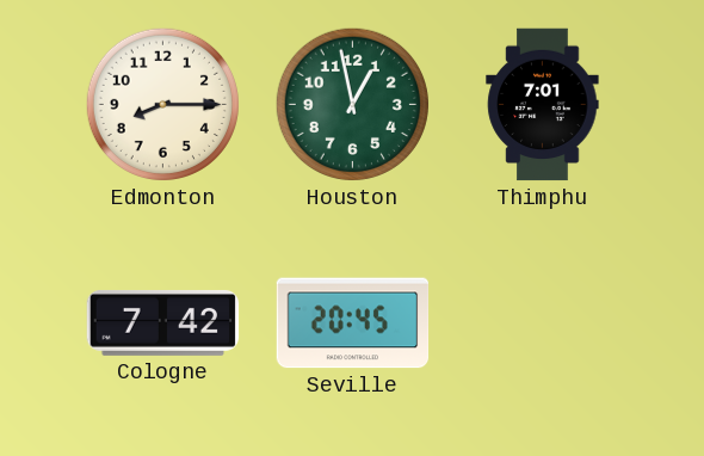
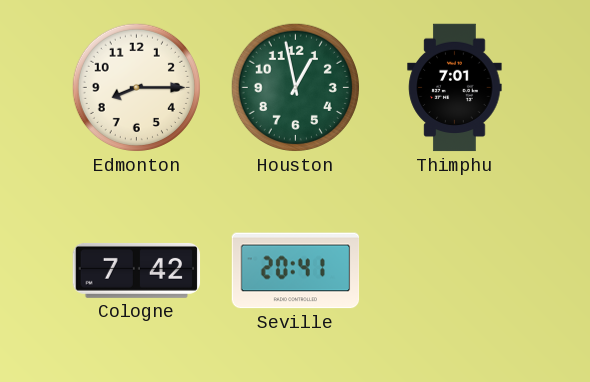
Seville: 20:45 -> 20:41 (296, 271)
